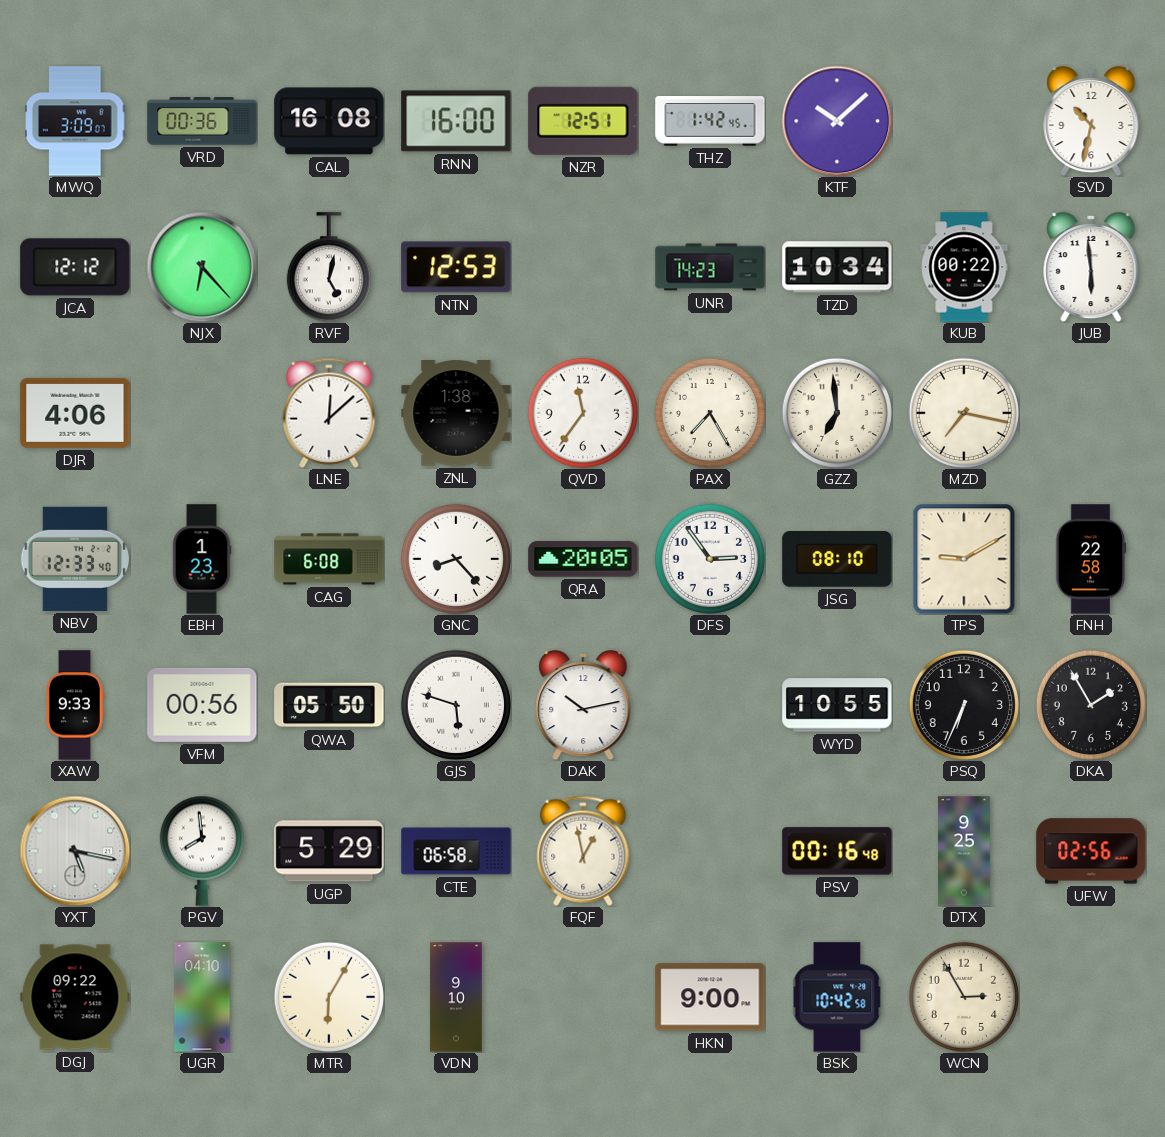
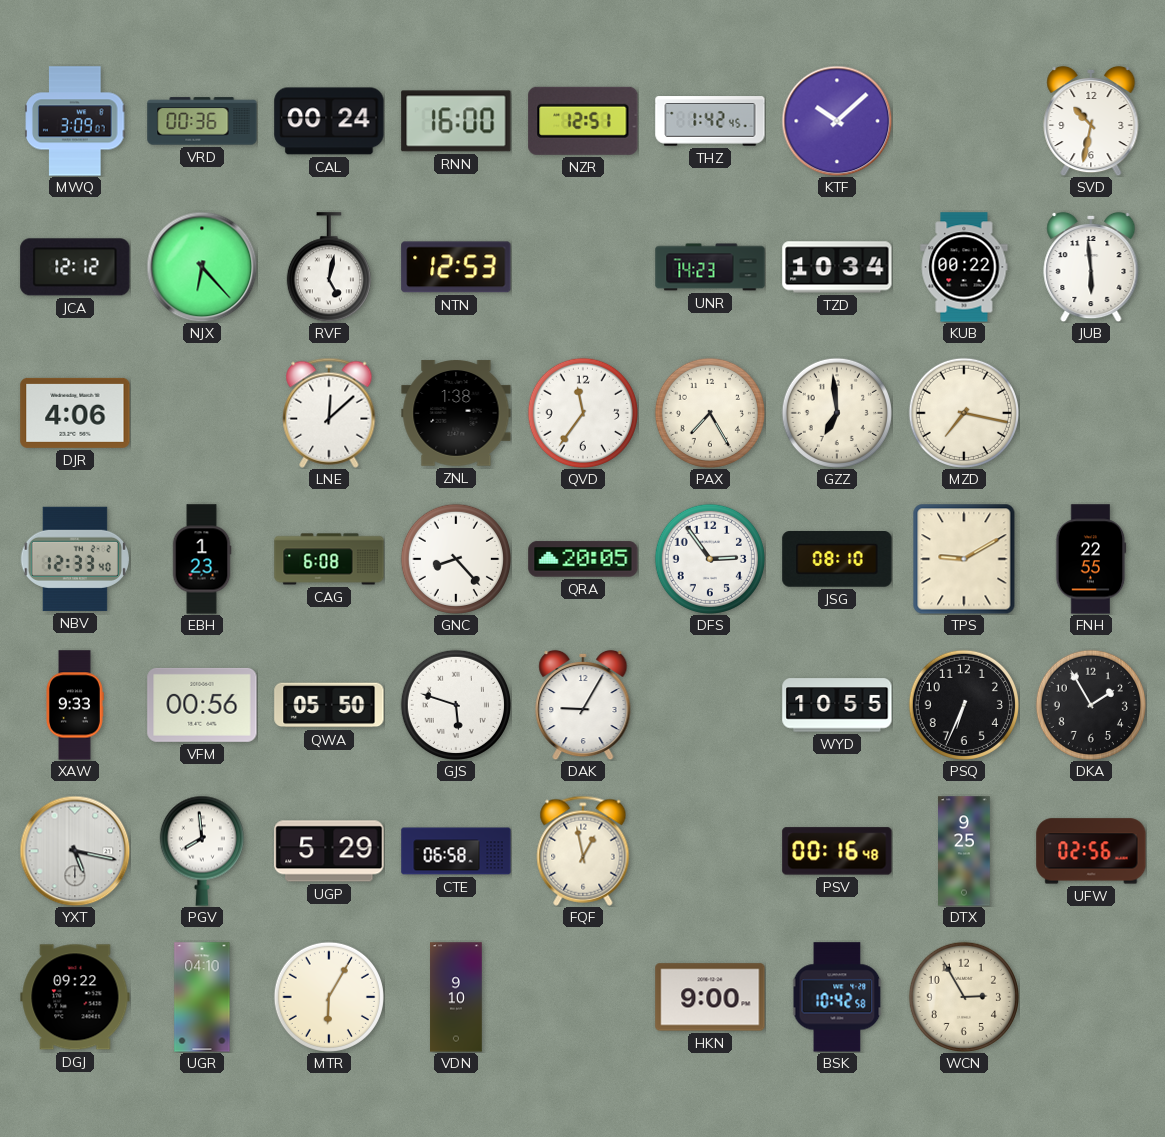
CAL: 16:08 -> 00:24 (329, 121)
FNH: 22:58 -> 22:55 (1091, 559)
DAK: 10:13 -> 9:05 (583, 705)
